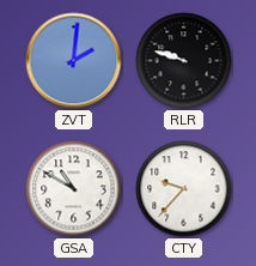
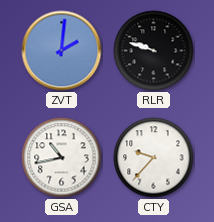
GSA: 10:50 -> 10:43 (62, 158)
